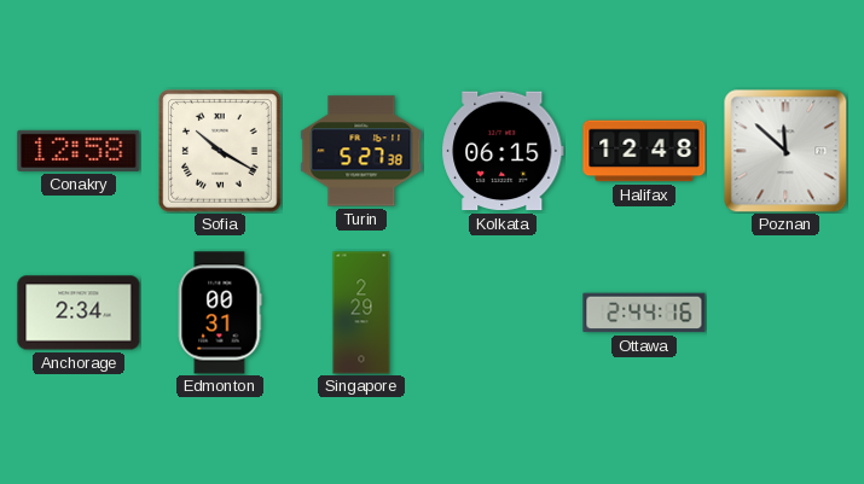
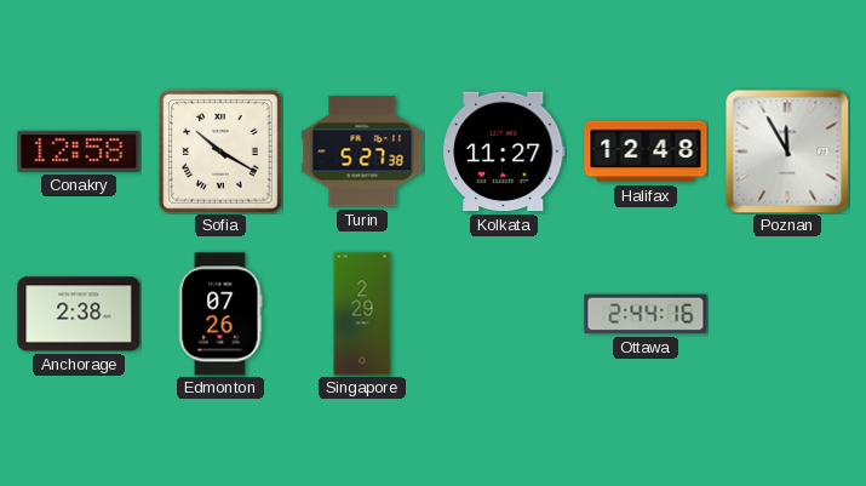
Kolkata: 06:15 -> 11:27 (504, 151)
Poznan: 11:52 -> 11:55 (787, 151)
Anchorage: 2:34 -> 2:38 (79, 314)
Edmonton: 00:31 -> 07:26 (220, 314)
